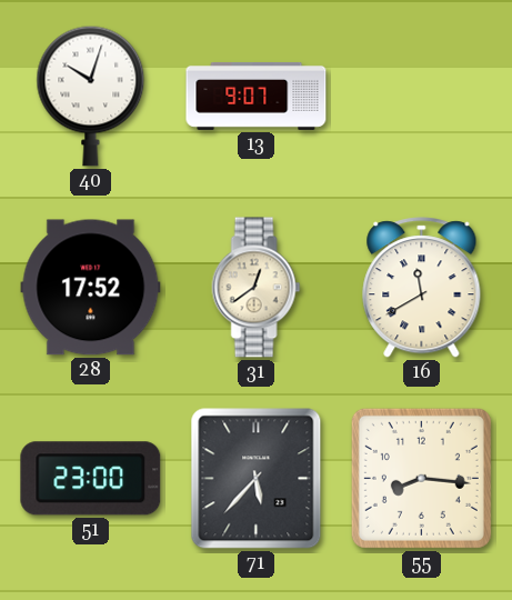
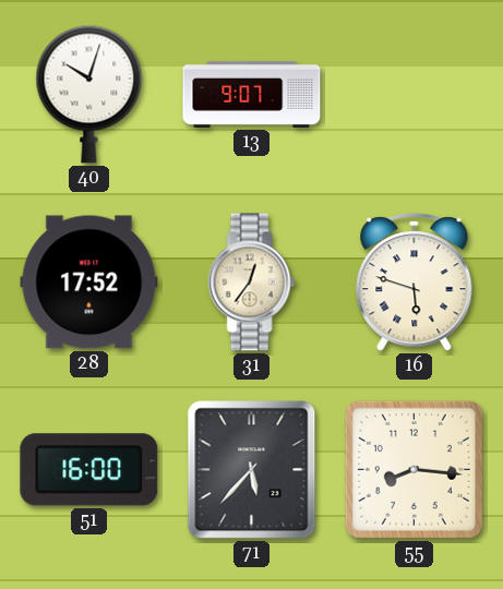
31: 12:39 -> 12:36 (252, 283)
16: 11:40 -> 5:48 (415, 283)
51: 23:00 -> 16:00 (89, 470)
